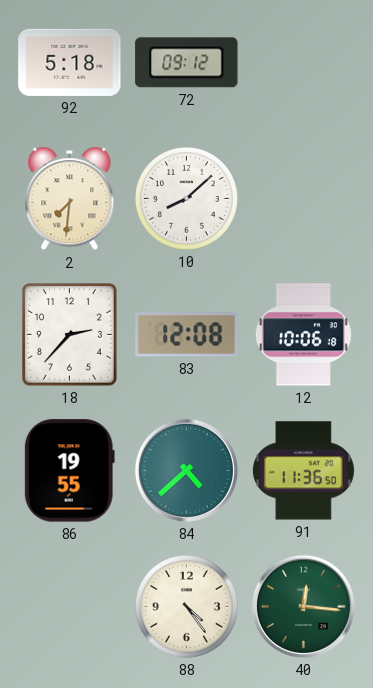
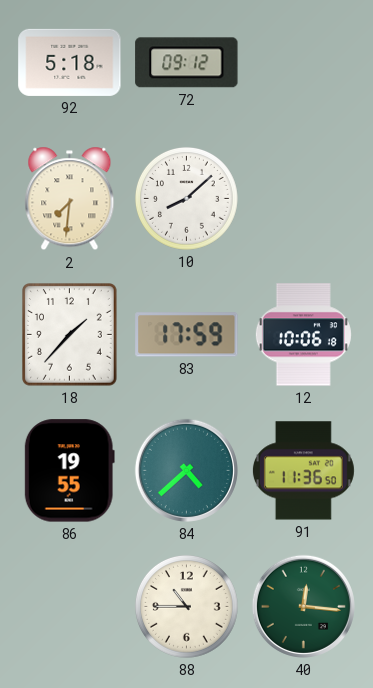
18: 2:37 -> 1:37 (70, 335)
83: 12:08 -> 17:59 (187, 335)
88: 4:24 -> 10:45 (186, 606)
